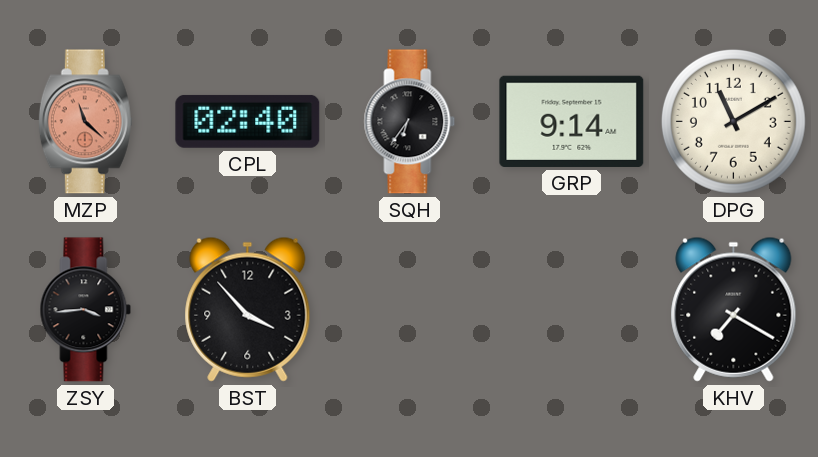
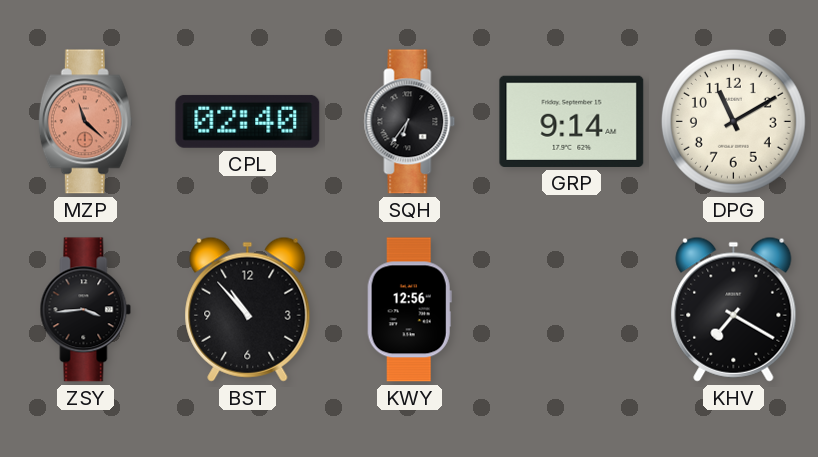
BST: 3:53 -> 10:53 (248, 309)
KWY: none -> 12:56 (409, 310)
